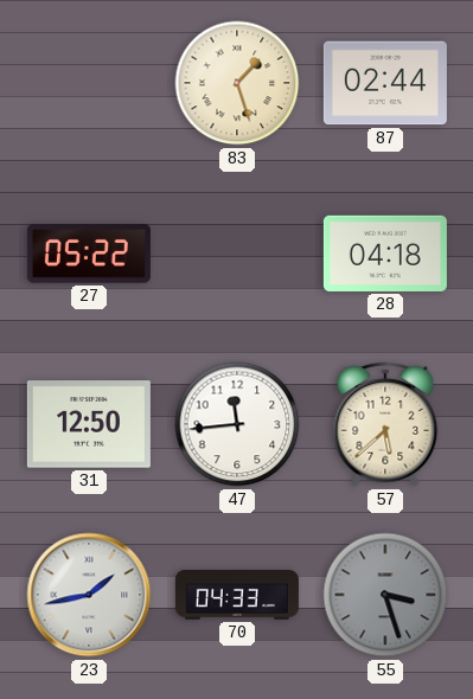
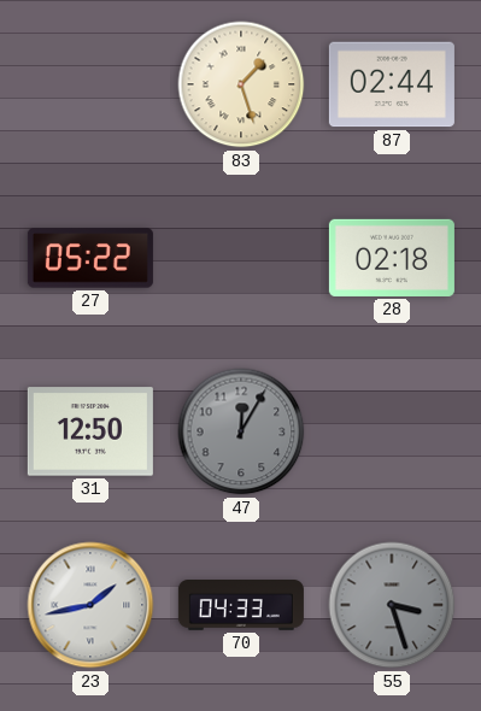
28: 04:18 -> 02:18 (392, 258)
47: 11:44 -> 12:05 (241, 431)
47 dial: white -> grey (241, 431)
57: 5:38 -> none (385, 424)
